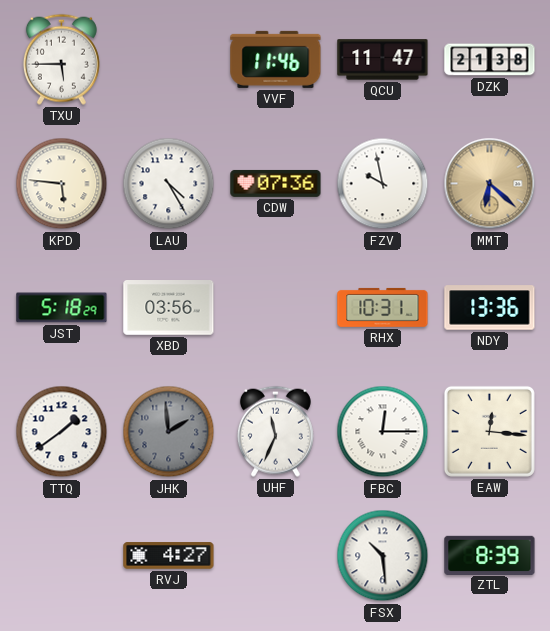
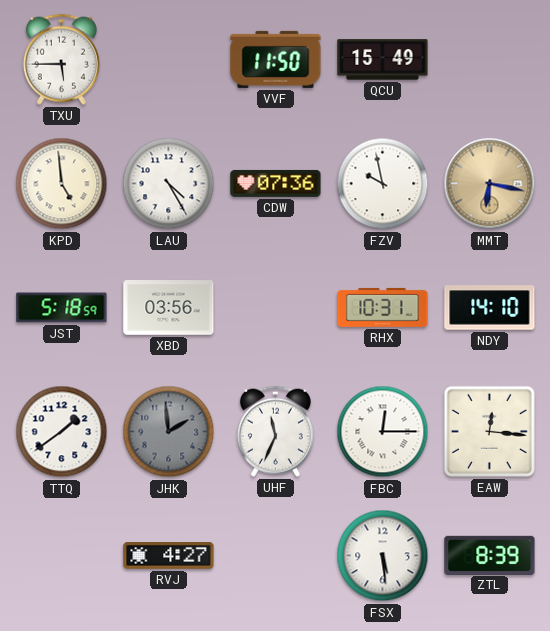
VVF: 11:46 -> 11:50 (276, 59)
QCU: 11:47 -> 15:49 (383, 60)
DZK: 21:38 -> none (490, 60)
KPD: 5:46 -> 4:59 (62, 184)
MMT: 6:22 -> 6:17 (490, 184)
JST: 5:18:29 -> 5:18:59 (62, 308)
NDY: 13:36 -> 14:10 (490, 308)
FSX: 10:29 -> 5:29 (383, 556)
